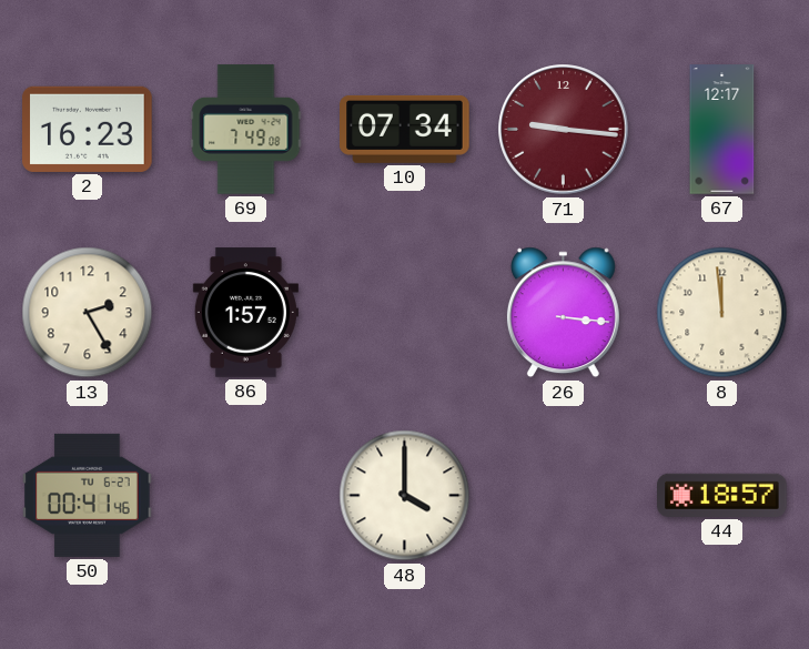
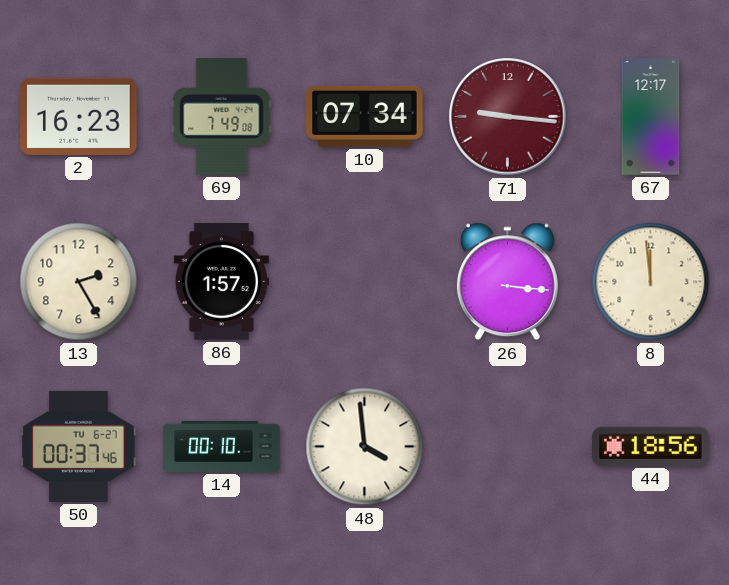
50: 00:41 -> 00:37 (79, 446)
14: none -> 00:10 (222, 446)
48: 4:00 -> 3:59 (365, 447)
44: 18:57 -> 18:56 (651, 446)
